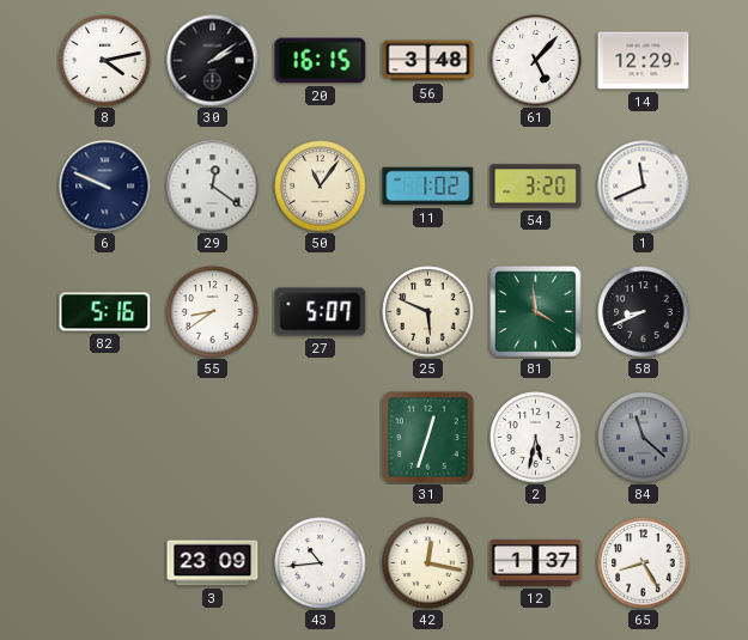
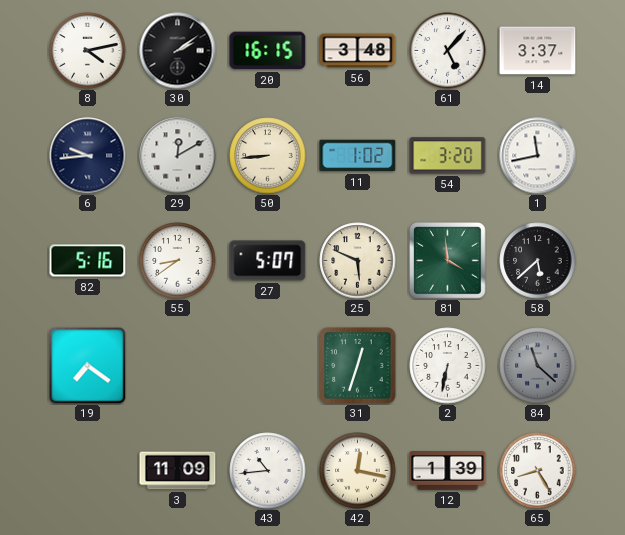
14: 12:29 -> 3:37 (538, 51)
6: 9:49 -> 9:44 (88, 156)
29: 12:21 -> 12:10 (178, 156)
50: 11:06 -> 8:44 (268, 156)
1: 11:41 -> 11:43 (538, 156)
58: 8:41 -> 5:38 (538, 261)
19: none -> 7:21 (88, 366)
2: 5:32 -> 6:32 (448, 366)
3: 23:09 -> 11:09 (178, 471)
12: 1:37 -> 1:39 (448, 471)
